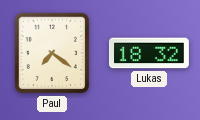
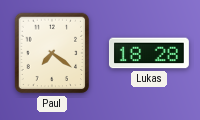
Lukas: 18:32 -> 18:28 (149, 53)
